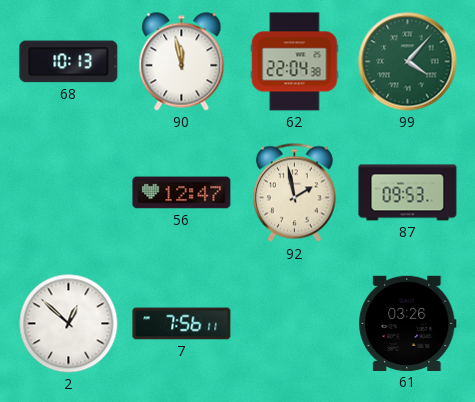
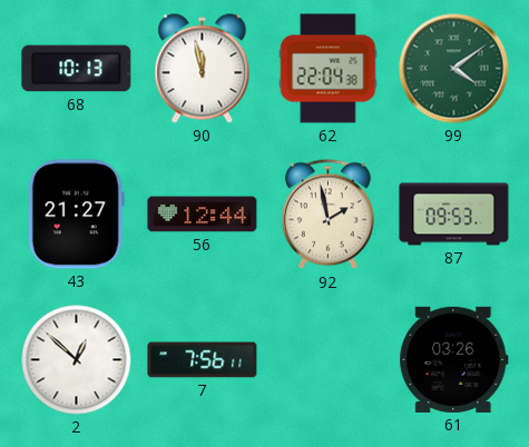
99: 4:07 -> 4:09 (454, 69)
43: none -> 21:27 (76, 215)
56: 12:47 -> 12:44 (203, 215)
